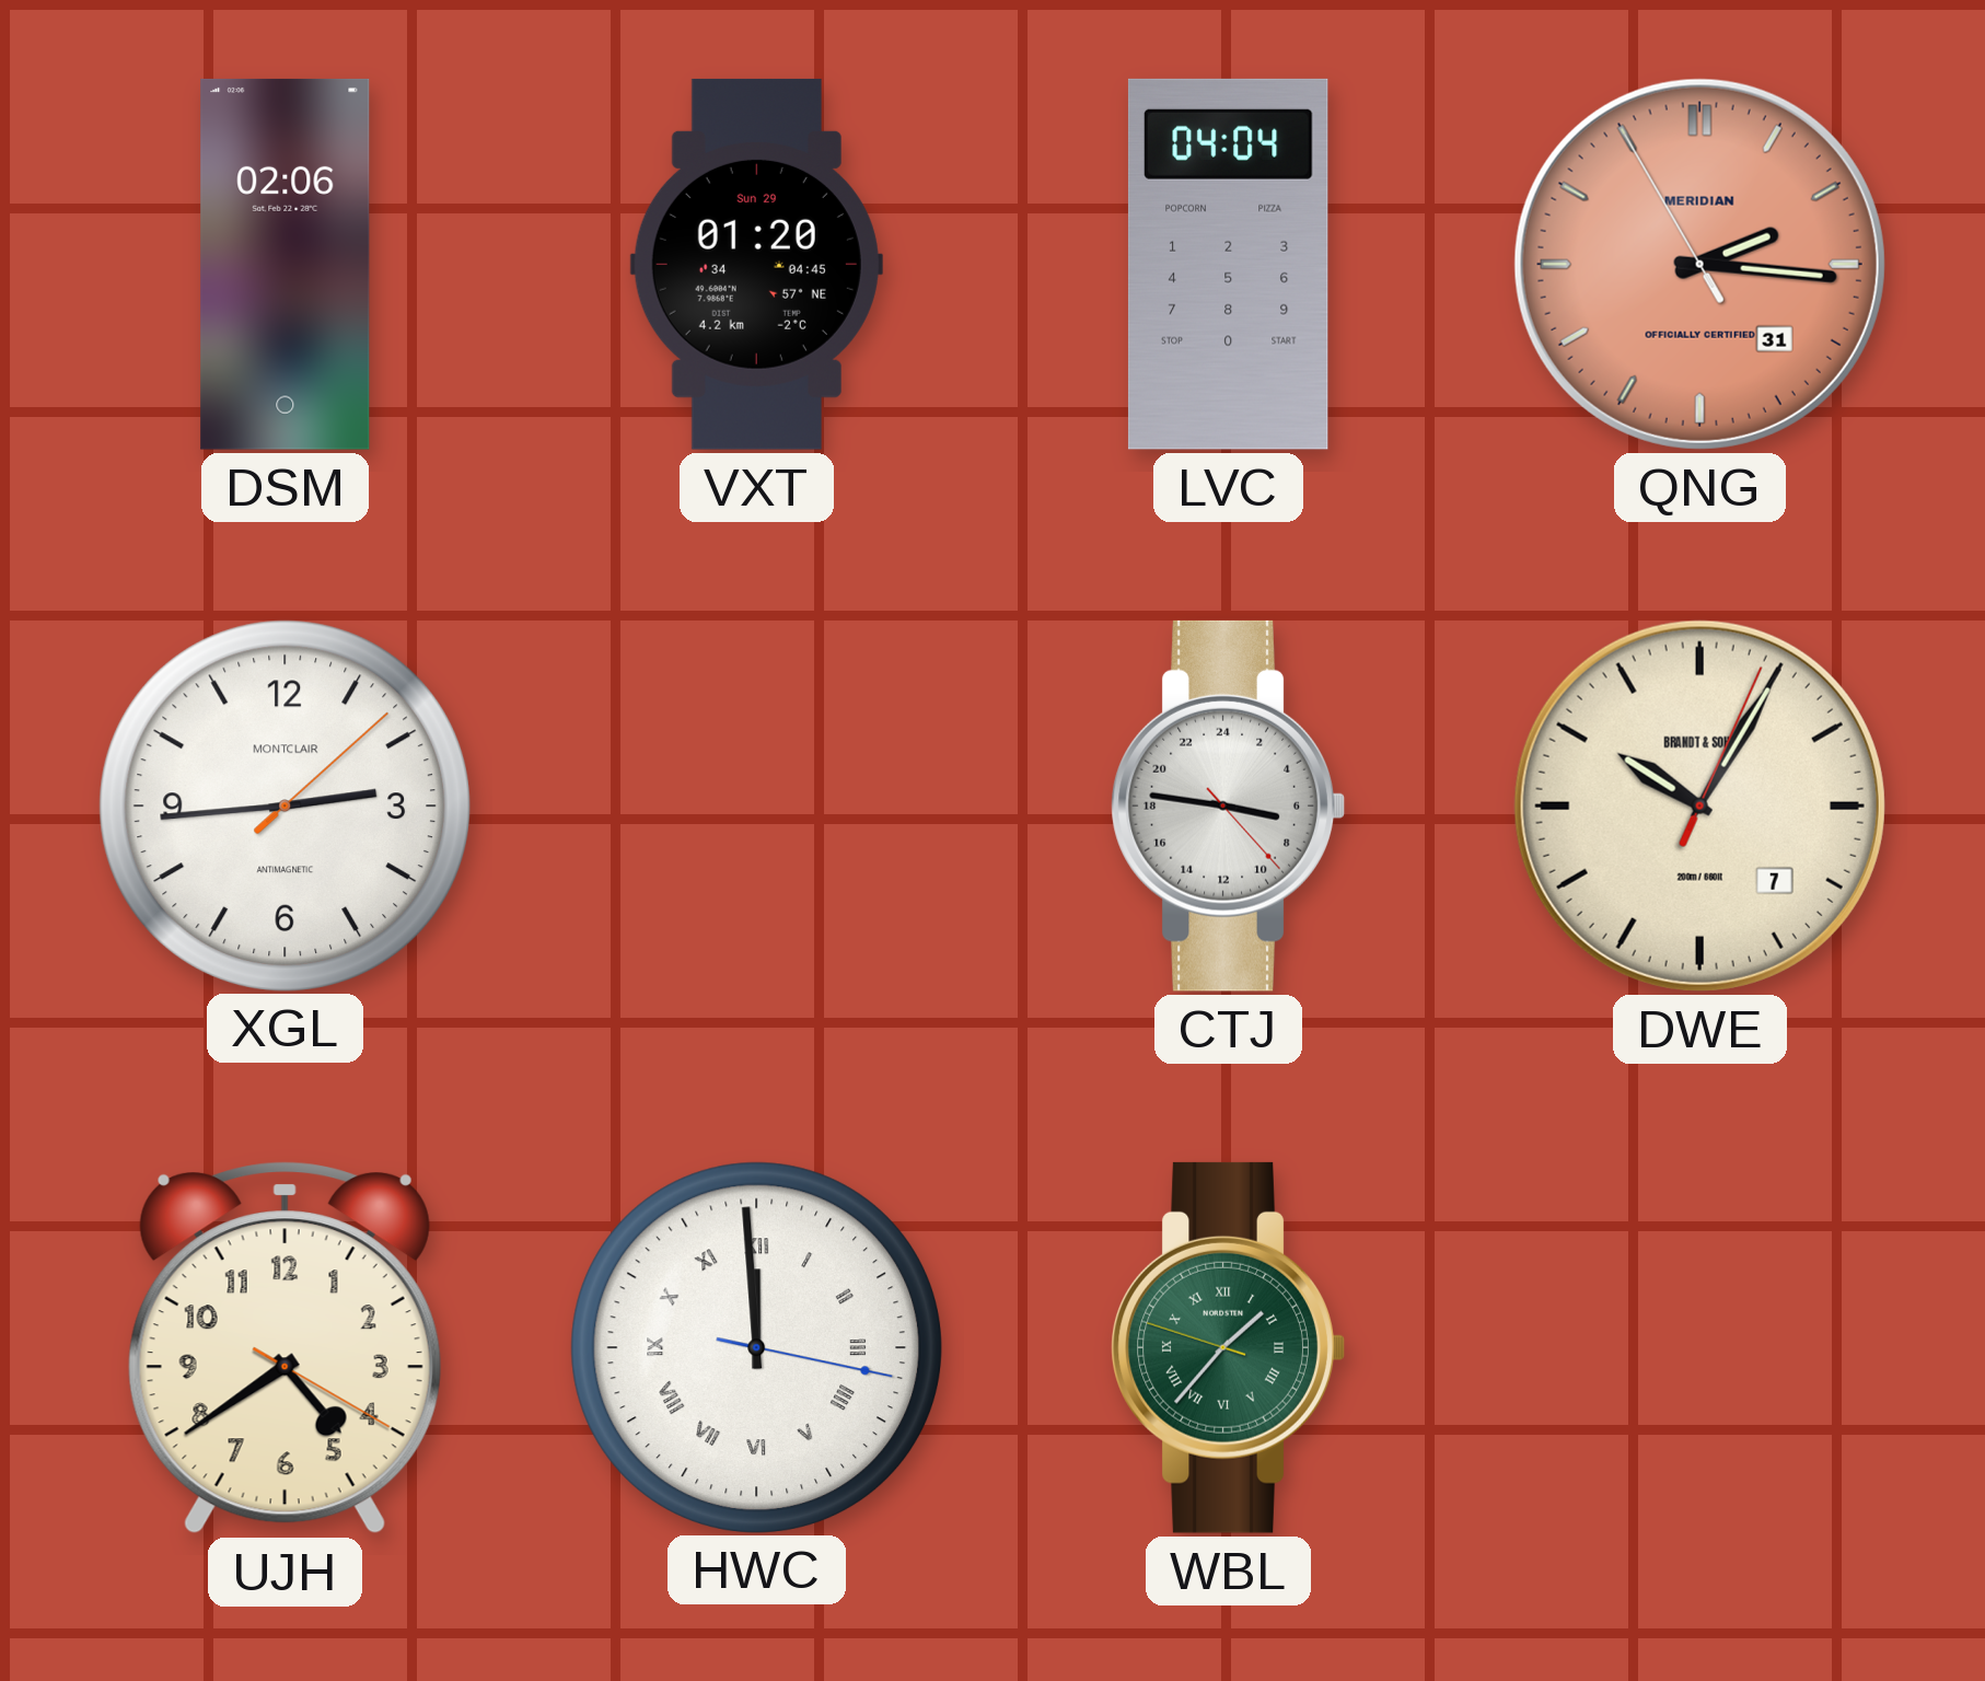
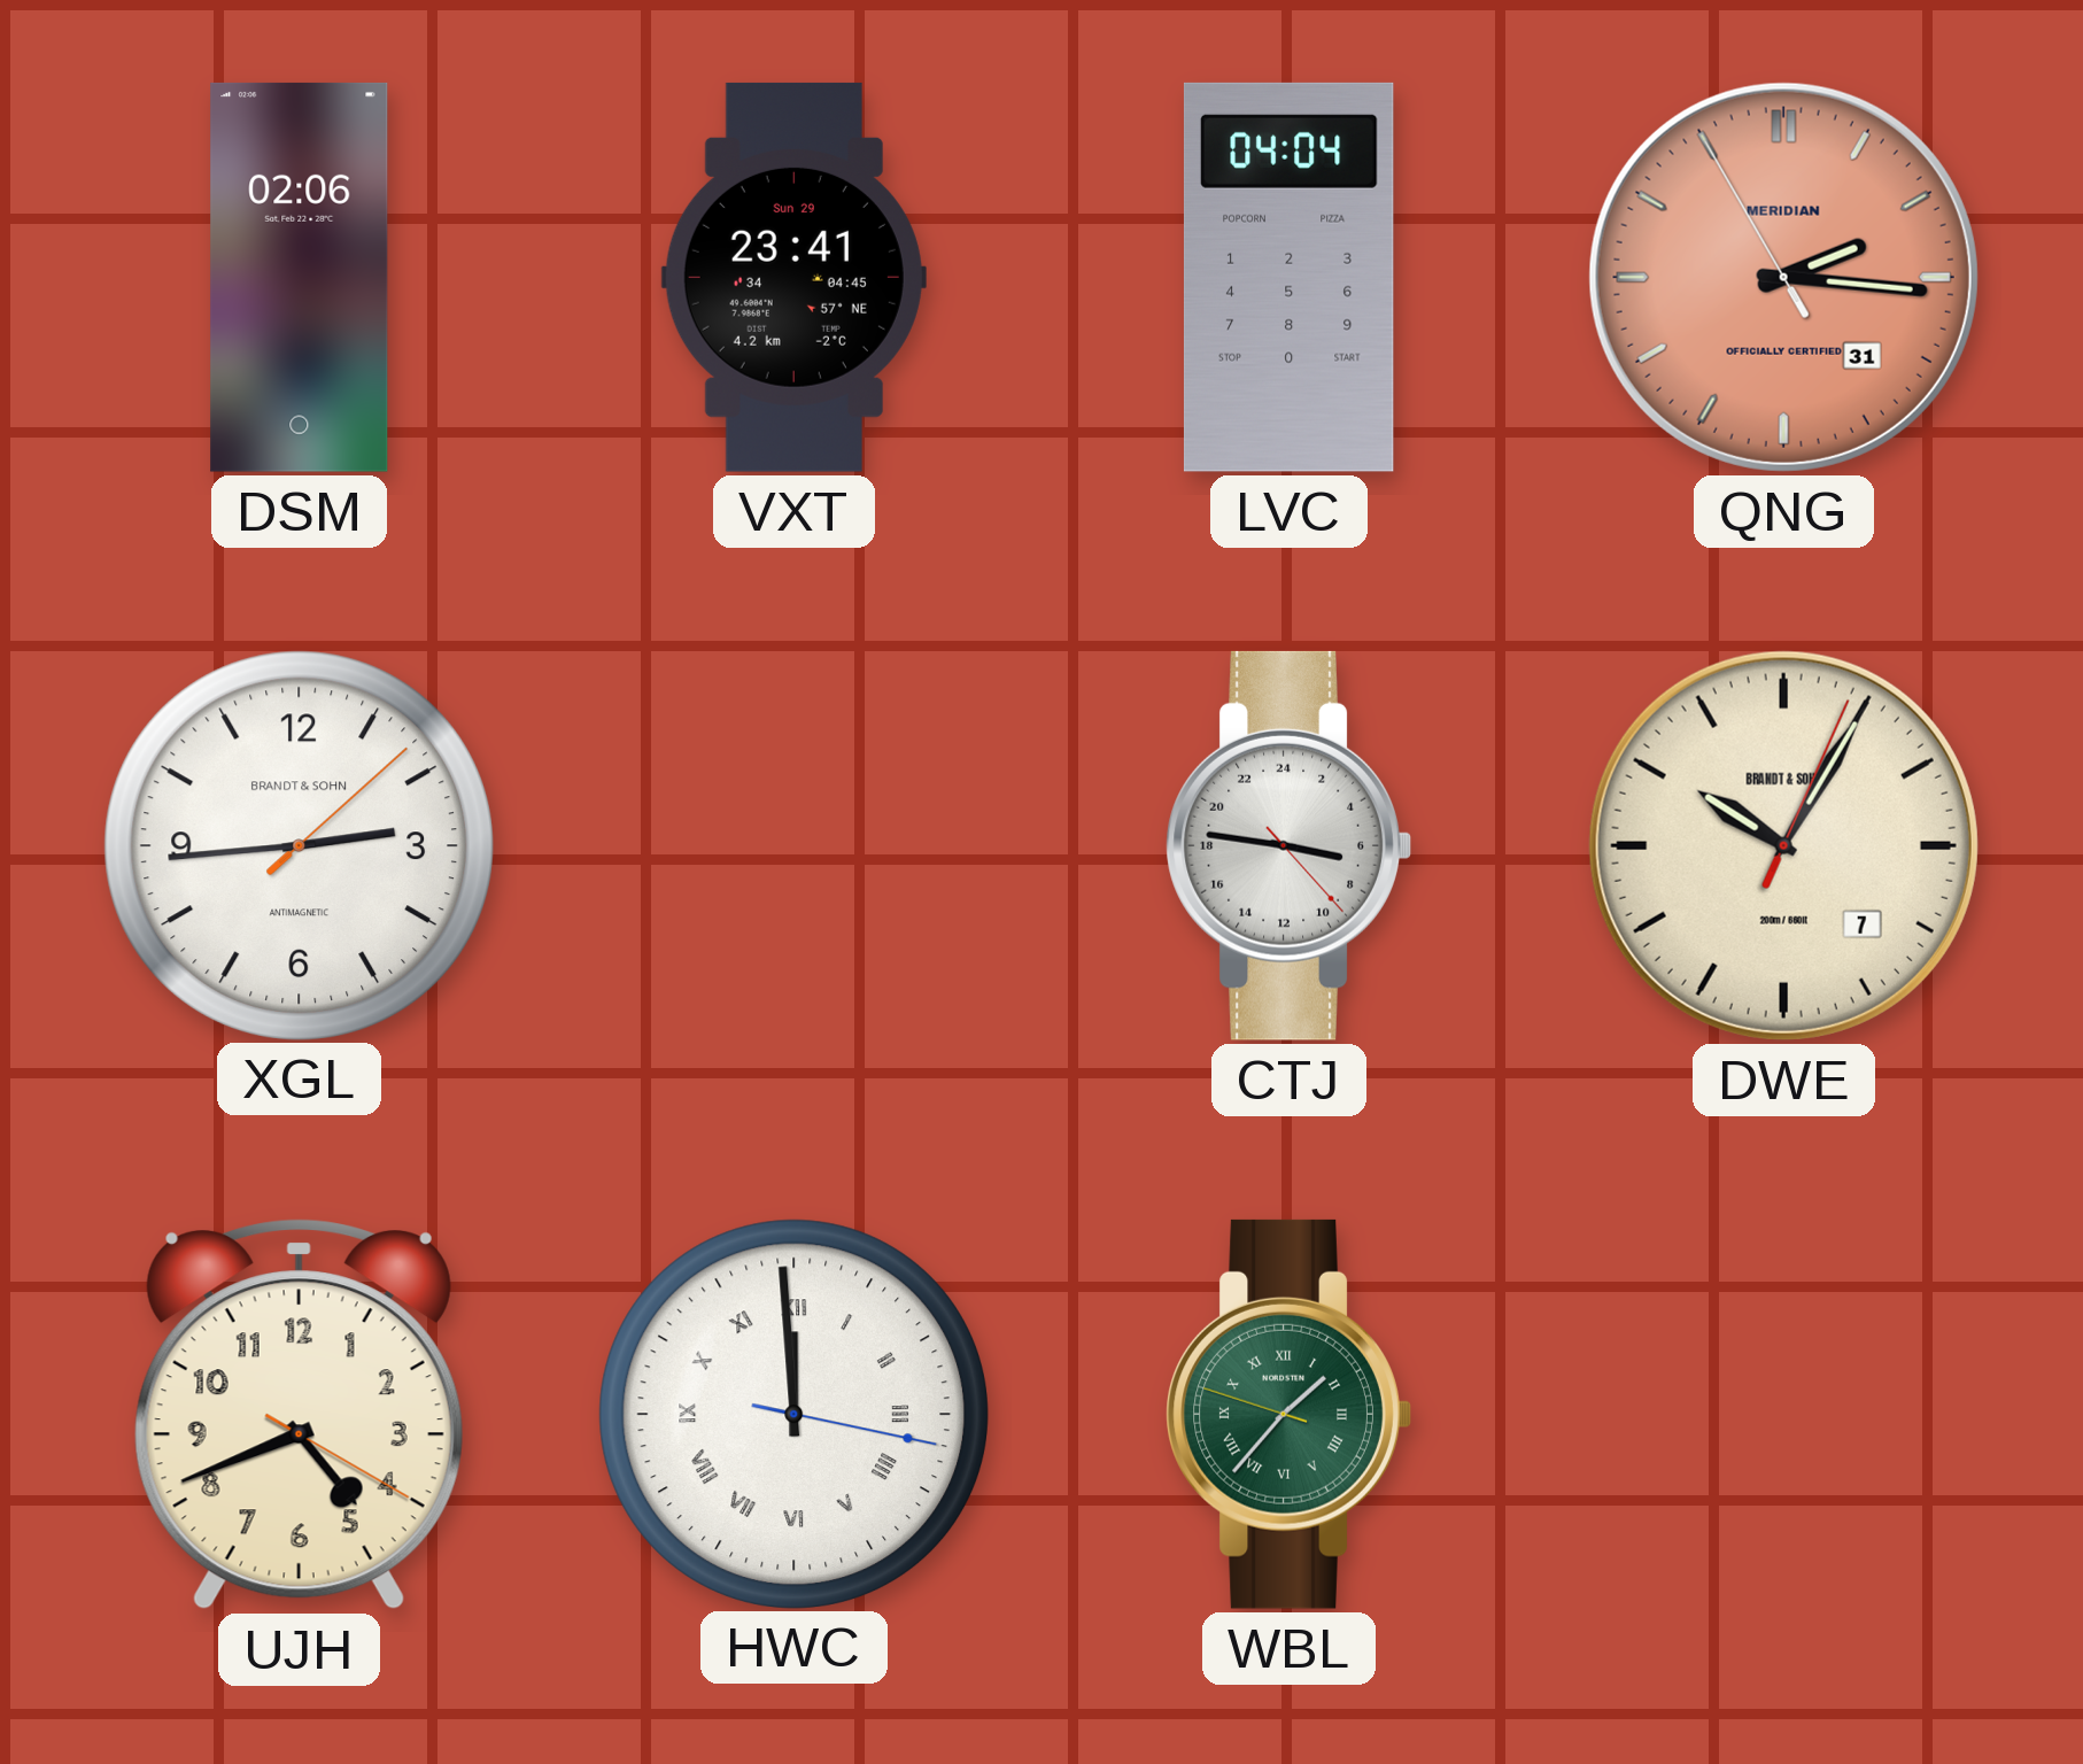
VXT: 01:20 -> 23:41 (793, 277)
XGL brand: MONTCLAIR -> BRANDT & SOHN (299, 845)
UJH: 4:39 -> 4:41 (299, 1415)
